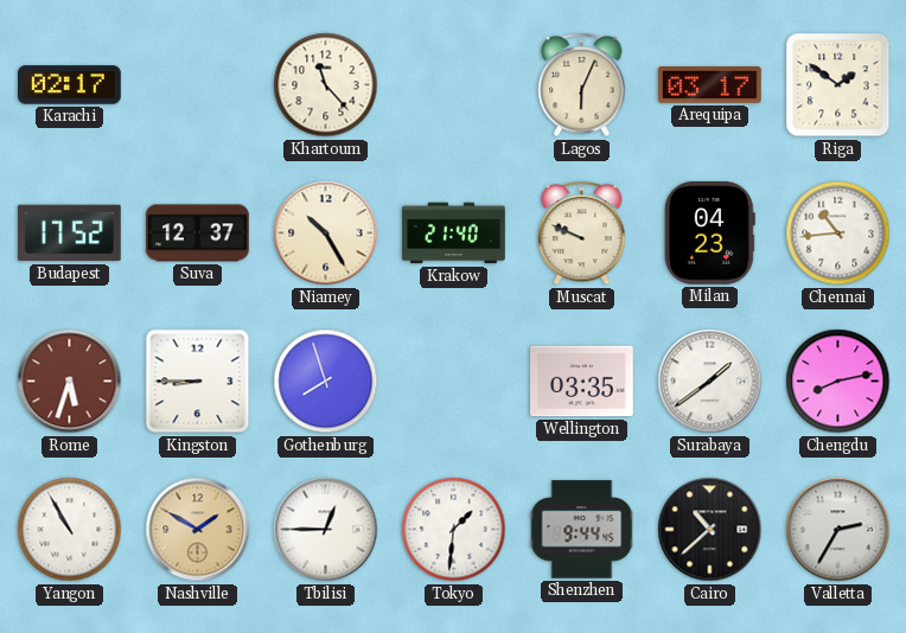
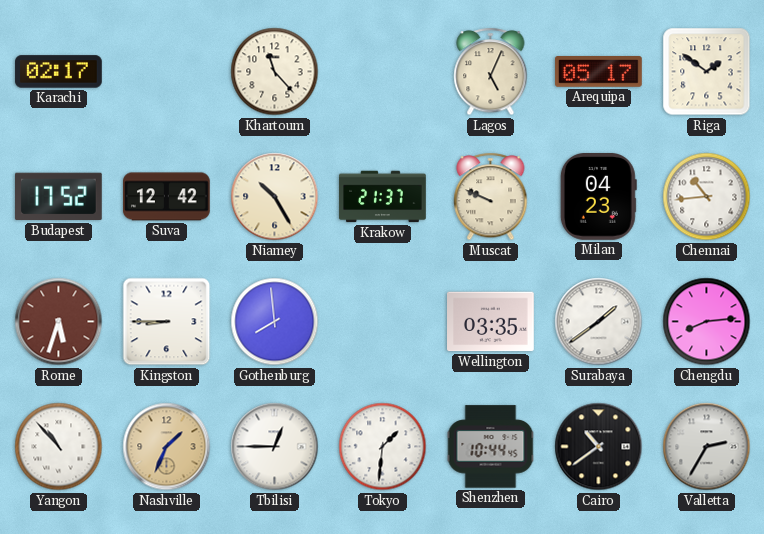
Lagos: 6:04 -> 5:04 (491, 72)
Arequipa: 03:17 -> 05:17 (599, 72)
Suva: 12:37 -> 12:42 (167, 197)
Krakow: 21:40 -> 21:37 (383, 197)
Gothenburg: 7:57 -> 7:59 (275, 322)
Chengdu: 8:13 -> 8:14 (707, 322)
Yangon: 10:55 -> 10:53 (59, 447)
Nashville: 1:50 -> 1:34 (167, 447)
Shenzhen: 9:44 -> 10:44 (491, 447)
Cairo: 10:38 -> 10:39 (599, 447)
